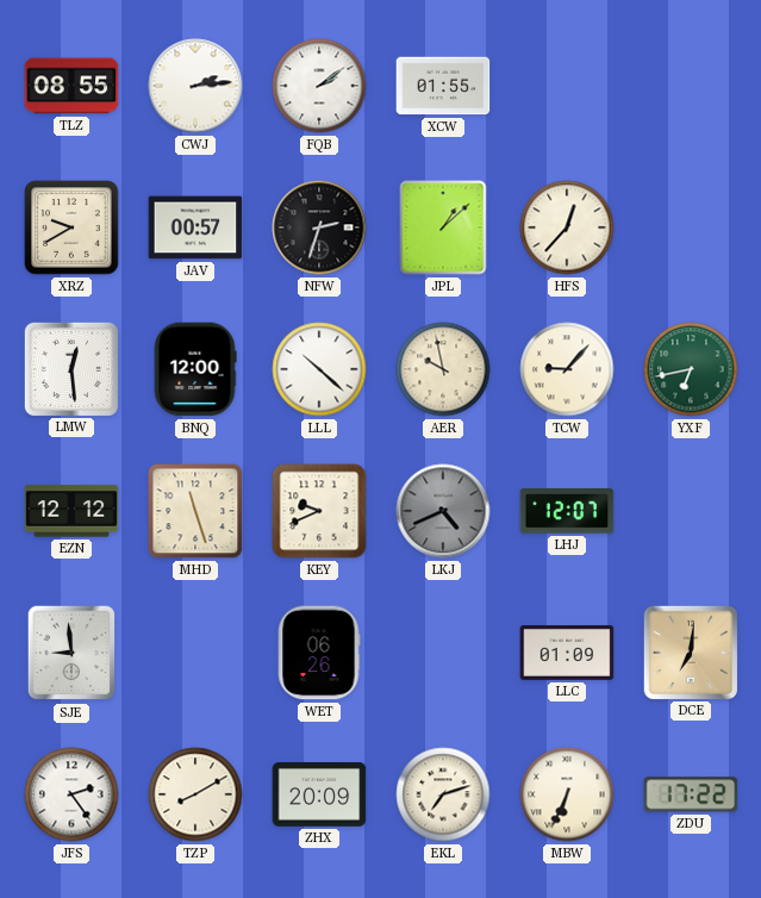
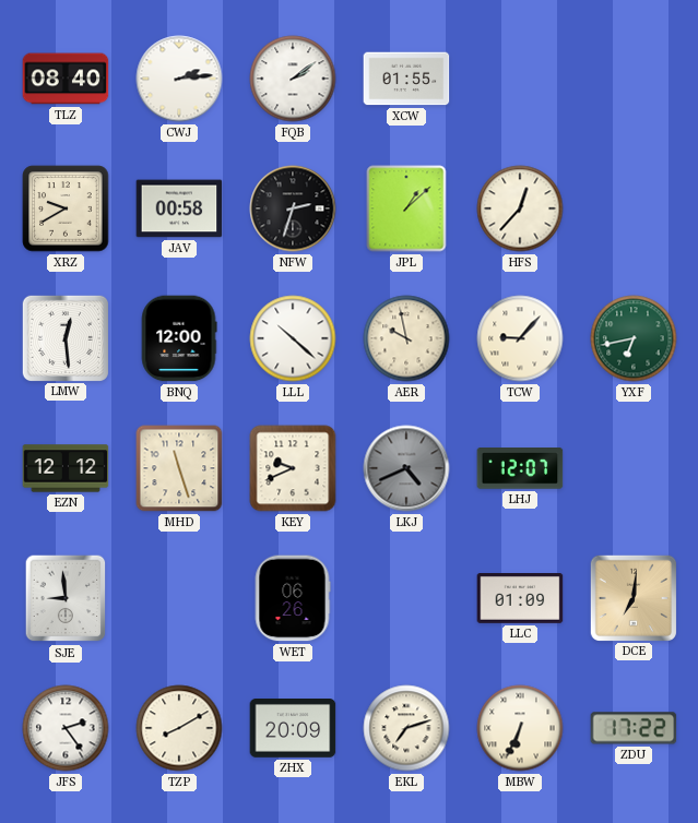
TLZ: 08:55 -> 08:40 (66, 79)
JAV: 00:57 -> 00:58 (179, 208)
